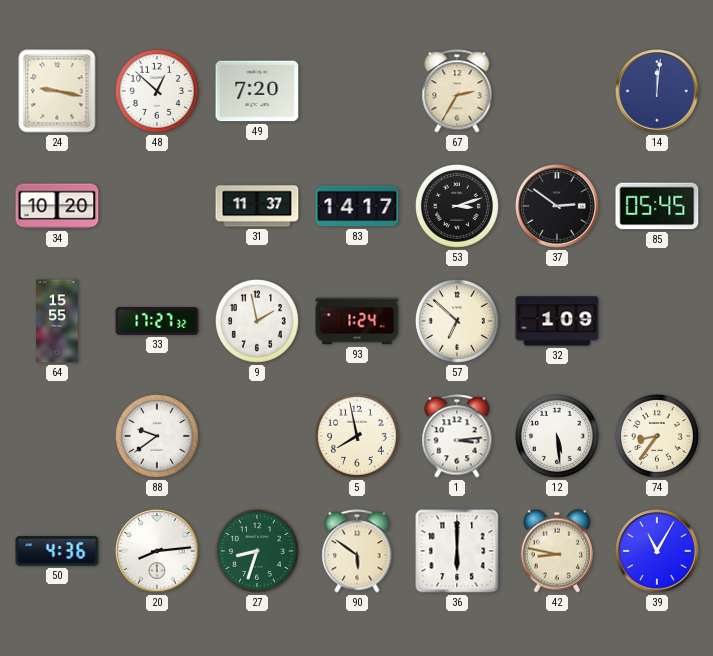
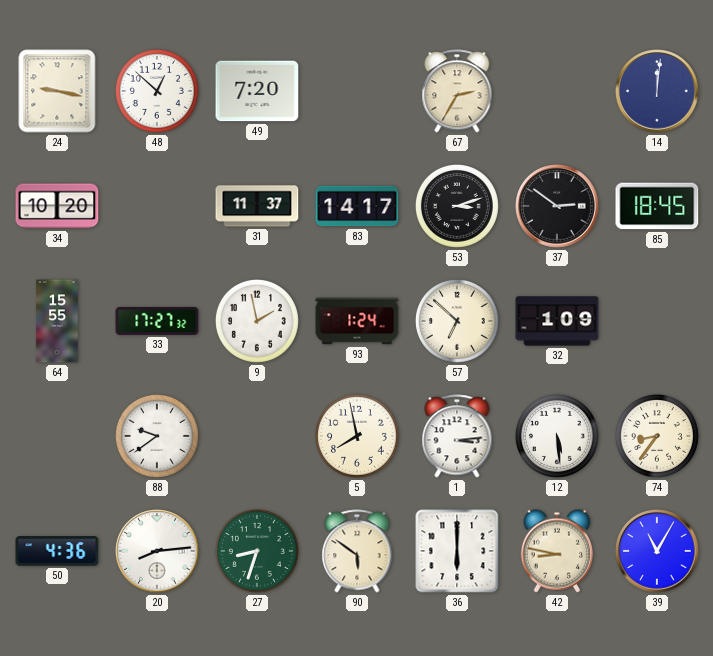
85: 05:45 -> 18:45 (657, 206)
